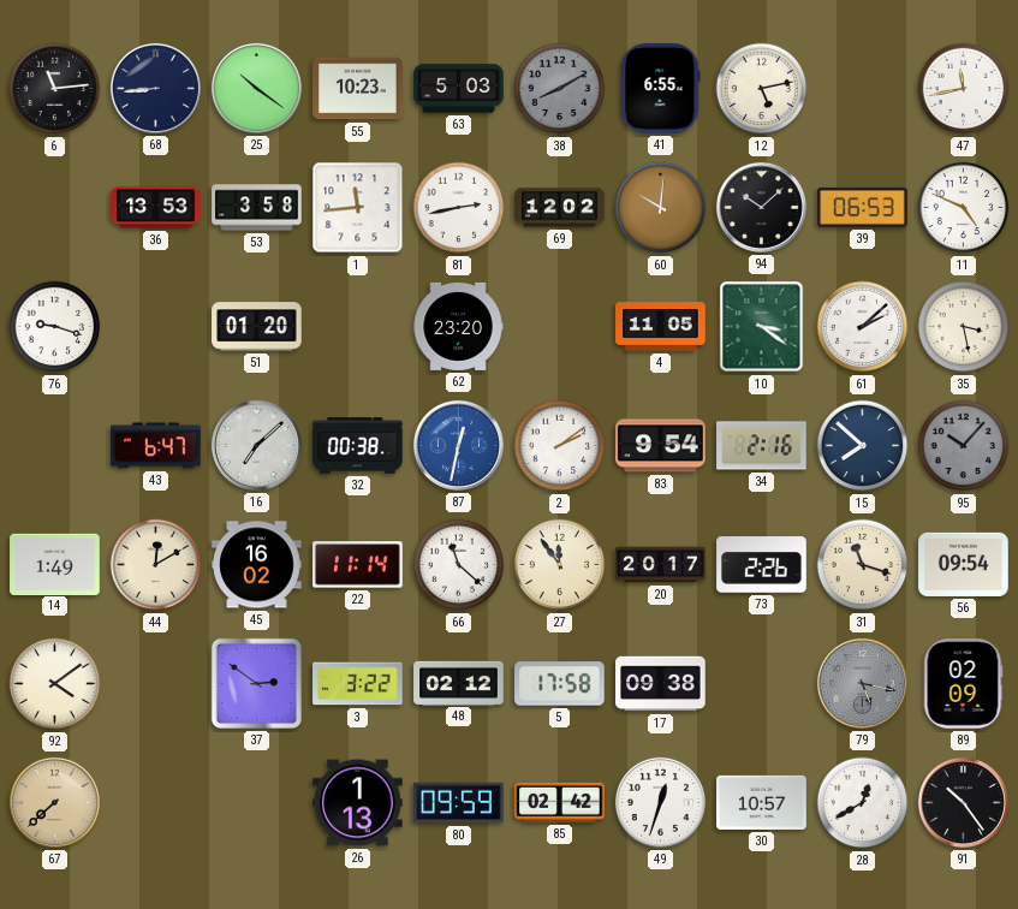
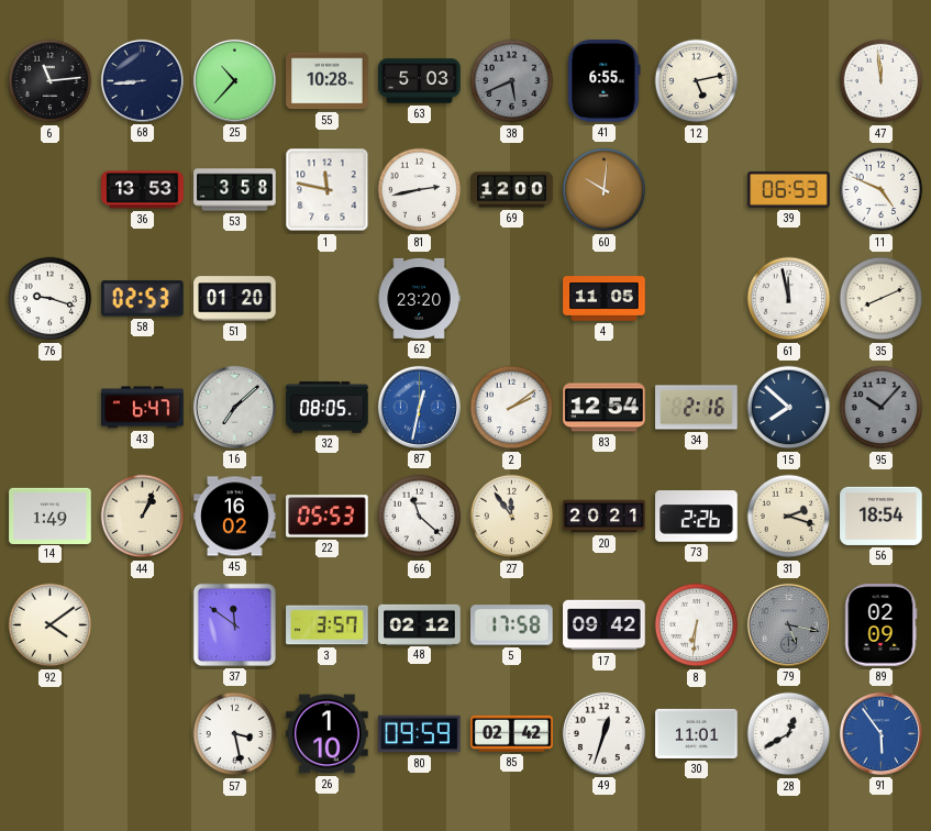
25: 10:21 -> 10:37 (234, 80)
55: 10:23 -> 10:28 (328, 81)
38: 8:10 -> 5:41 (512, 81)
47: 11:43 -> 11:59 (882, 81)
1: 11:44 -> 11:47 (328, 190)
69: 12:02 -> 12:00 (512, 190)
94: 10:08 -> none (761, 207)
58: none -> 02:53 (143, 299)
10: 3:21 -> none (762, 327)
61: 2:08 -> 11:58 (789, 299)
35: 3:28 -> 8:11 (882, 299)
32: 00:38 -> 08:05 (328, 408)
83: 9:54 -> 12:54 (605, 408)
44: 12:10 -> 1:04 (143, 517)
22: 11:14 -> 05:53 (328, 517)
20: 20:17 -> 20:21 (605, 517)
31: 11:18 -> 2:18 (789, 517)
56: 09:54 -> 18:54 (882, 516)
37: 2:51 -> 11:51 (234, 624)
3: 3:22 -> 3:57 (328, 625)
17: 09:38 -> 09:42 (605, 625)
8: none -> 6:31 (697, 625)
67: 7:38 -> none (54, 802)
57: none -> 3:28 (235, 734)
26: 1:13 -> 1:10 (328, 734)
30: 10:57 -> 11:01 (697, 733)
91: 10:24 -> 5:54 (880, 733)
91 dial: black -> blue (880, 733)
